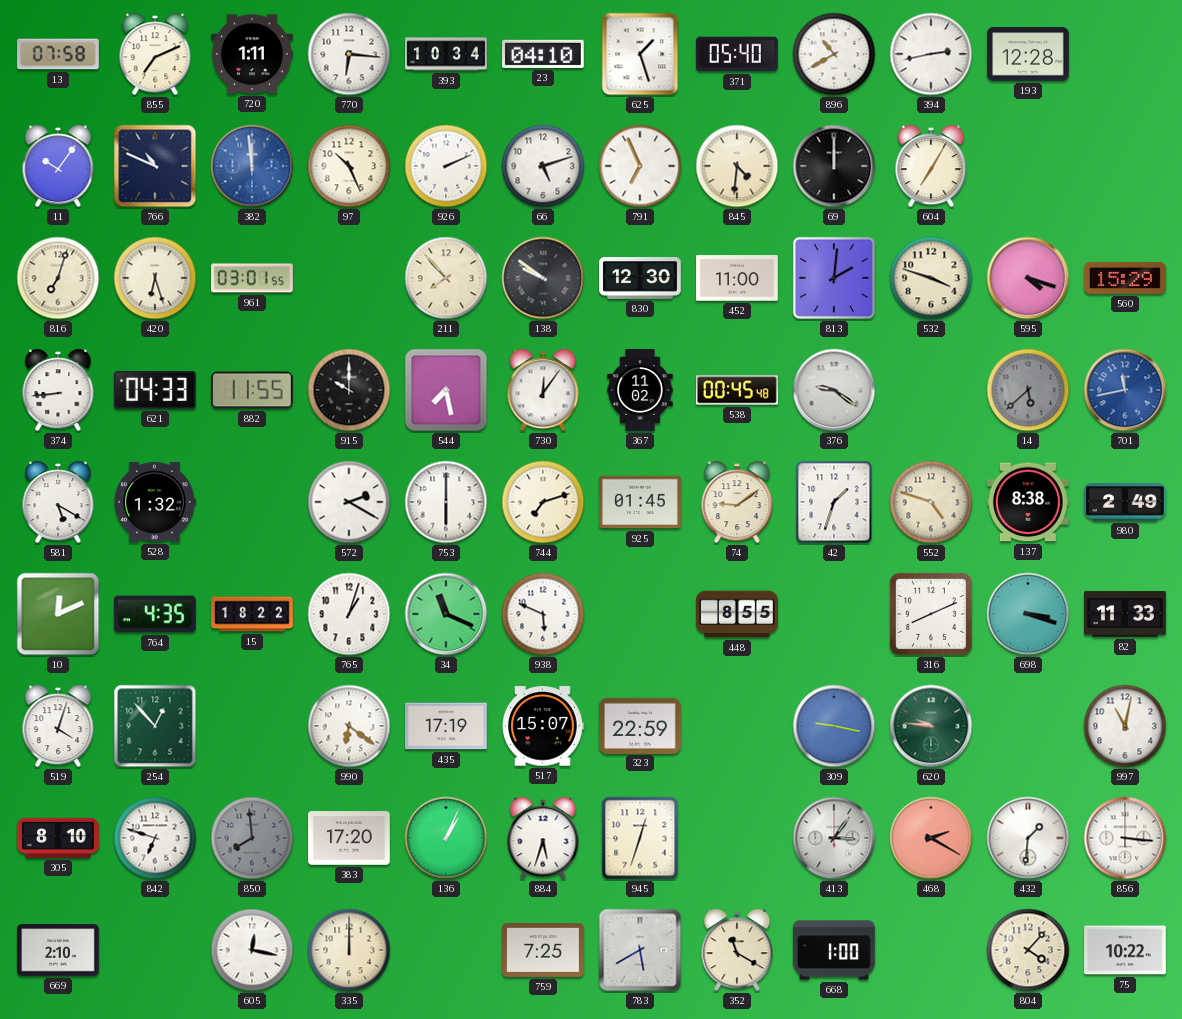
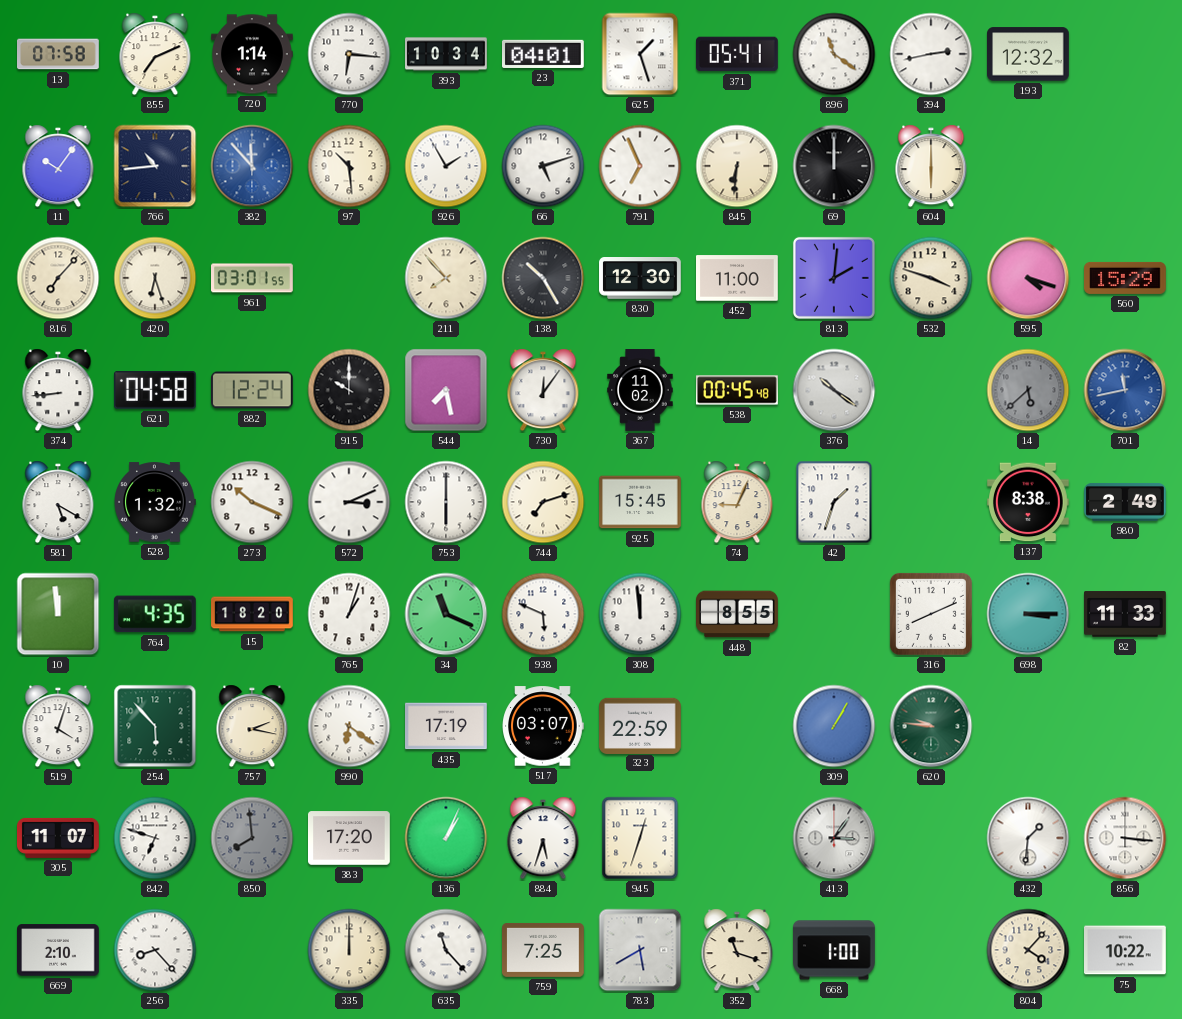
720: 1:11 -> 1:14 (252, 54)
23: 04:10 -> 04:01 (544, 54)
371: 05:40 -> 05:41 (737, 54)
896: 10:40 -> 11:21 (834, 54)
193: 12:28 -> 12:32 (1029, 54)
766: 10:49 -> 10:44 (155, 166)
382: 11:59 -> 11:53 (252, 166)
97: 10:26 -> 10:29 (349, 166)
926: 2:11 -> 1:55 (446, 166)
845: 4:31 -> 6:31 (737, 166)
604: 7:05 -> 6:00 (931, 166)
816: 7:03 -> 7:07 (58, 278)
138: 9:51 -> 10:25 (543, 278)
621: 04:33 -> 04:58 (155, 391)
882: 11:55 -> 12:24 (253, 390)
376: 9:21 -> 10:21 (834, 390)
273: none -> 10:19 (252, 502)
572: 2:20 -> 3:11 (349, 502)
925: 01:45 -> 15:45 (641, 502)
74: 9:09 -> 9:04 (737, 502)
552: 4:48 -> none (931, 502)
10: 12:11 -> 11:59 (58, 614)
15: 18:22 -> 18:20 (252, 614)
308: none -> 11:59 (640, 614)
698: 3:18 -> 3:15 (1028, 614)
254: 12:53 -> 5:53 (155, 726)
757: none -> 2:17 (252, 726)
517: 15:07 -> 03:07 (543, 726)
309: 9:17 -> 1:05 (834, 726)
997: 11:02 -> none (1125, 726)
305: 8:10 -> 11:07 (59, 838)
468: 2:20 -> none (931, 838)
256: none -> 8:23 (155, 950)
605: 12:17 -> none (252, 950)
635: none -> 11:23 (446, 950)
352: 11:20 -> 11:18 (737, 950)
